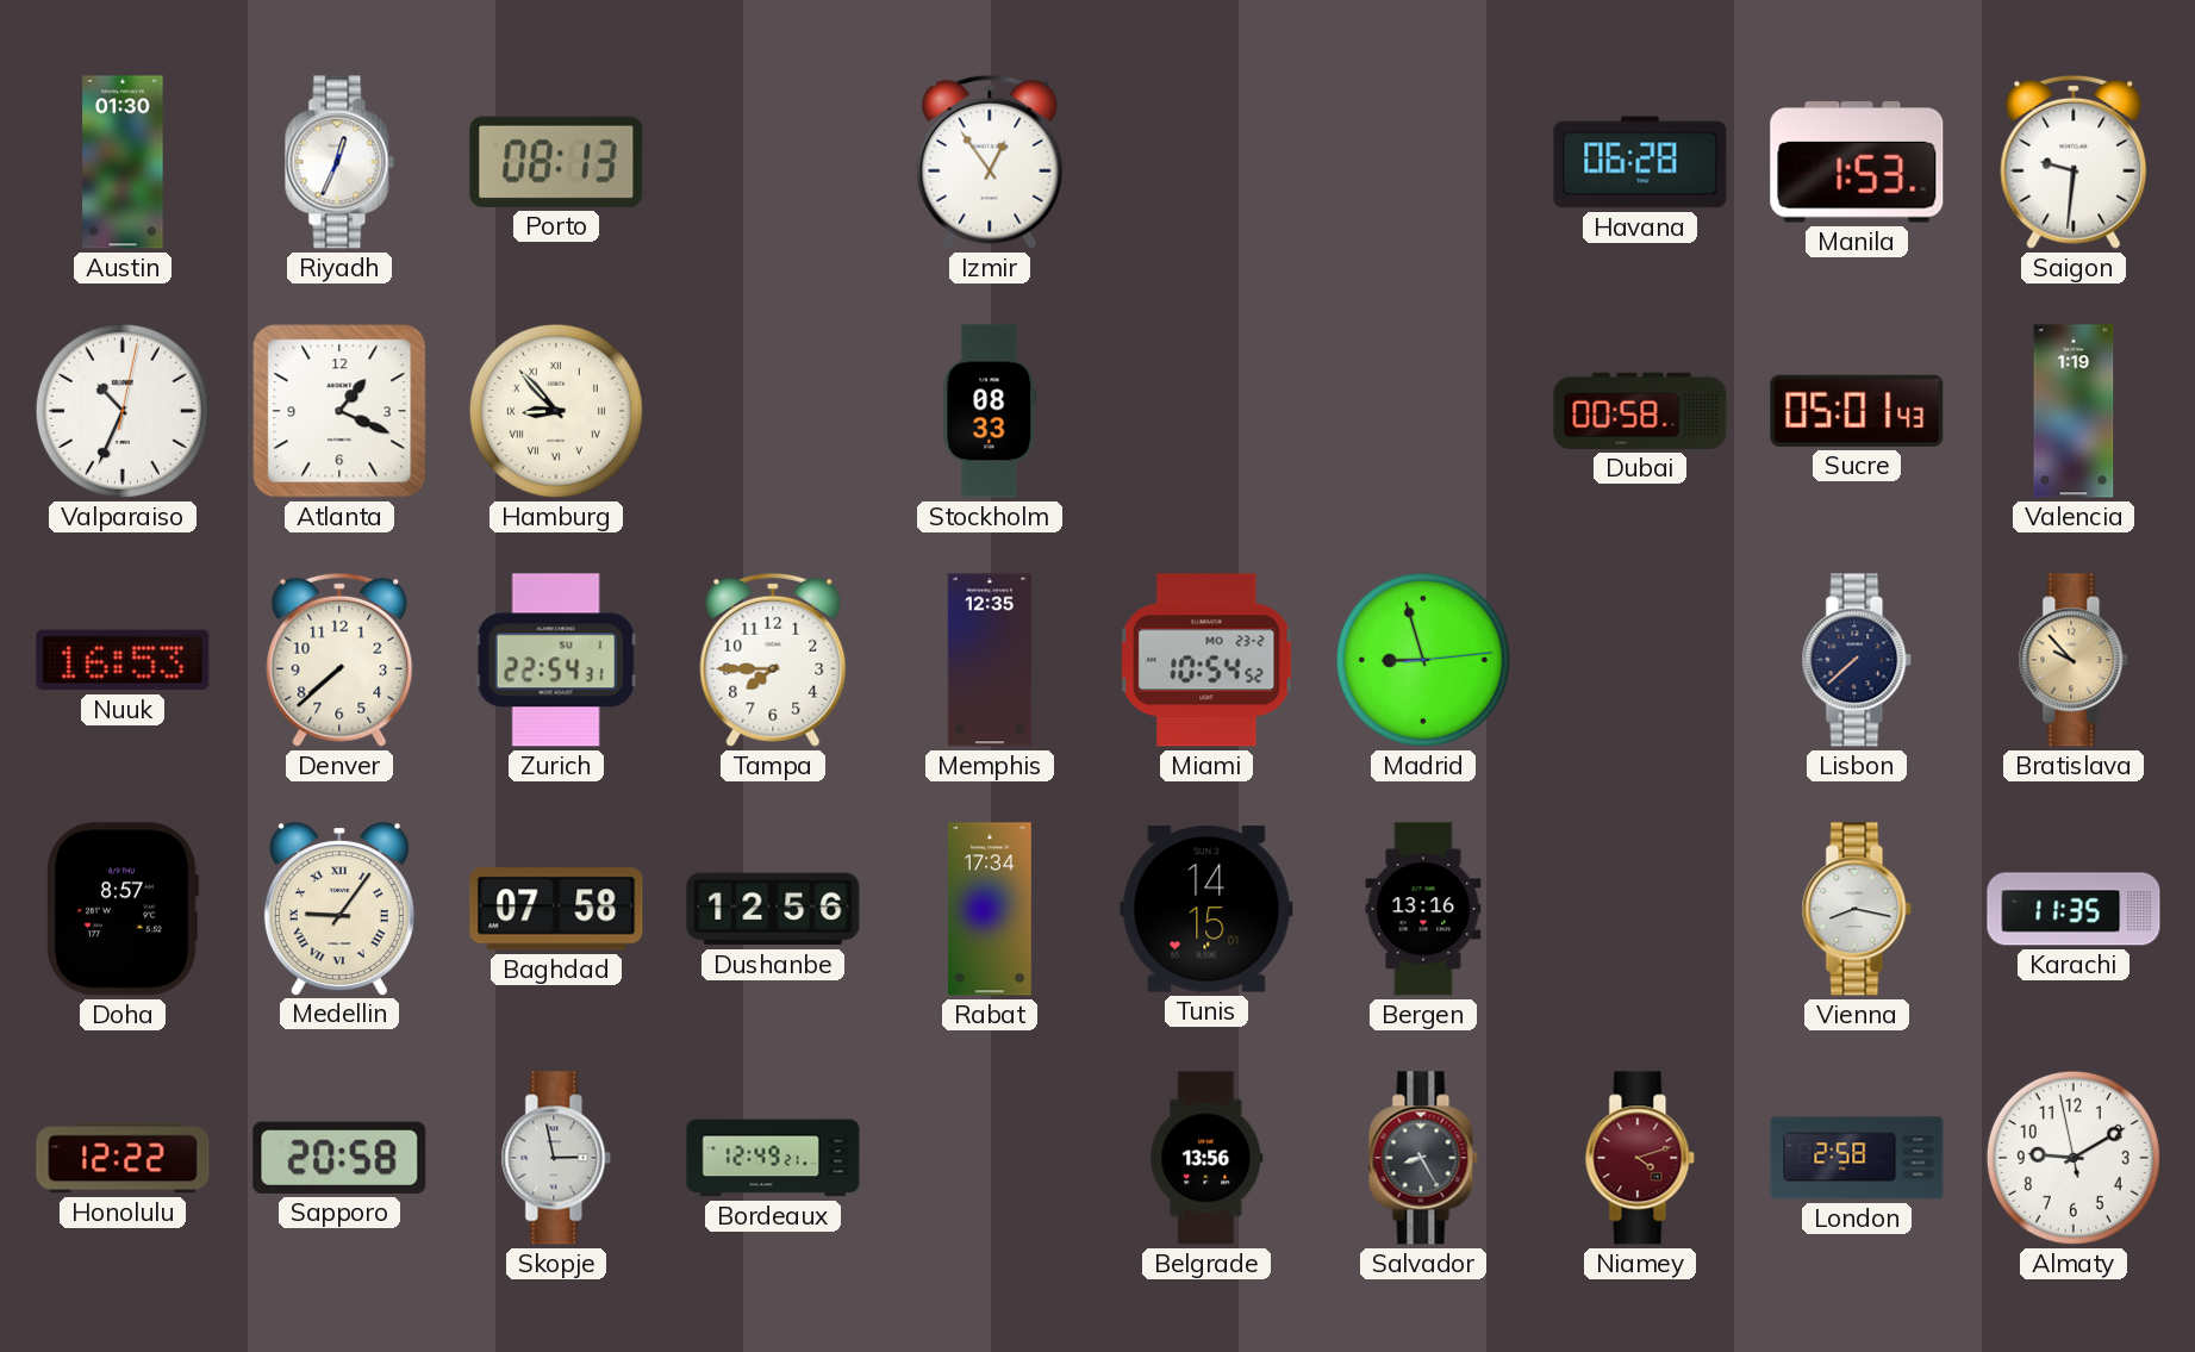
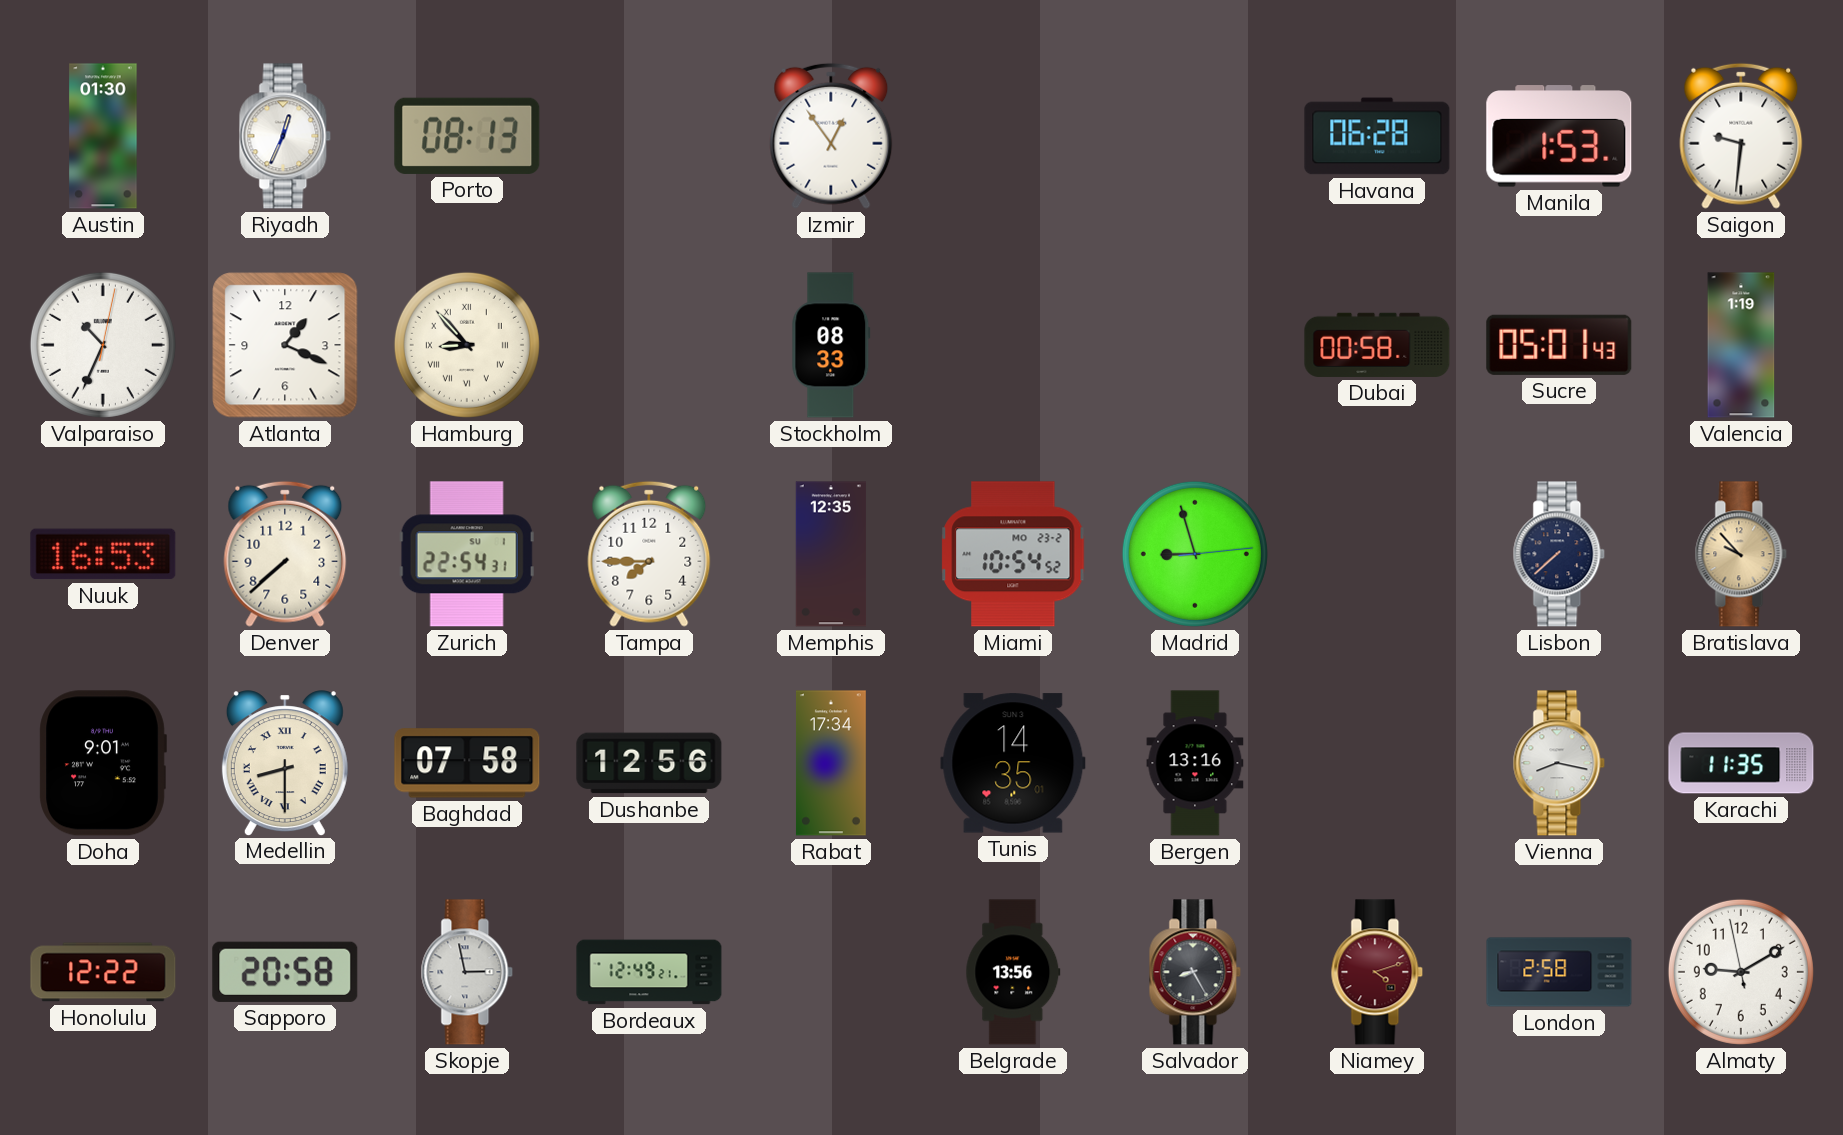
Doha: 8:57 -> 9:01 (103, 763)
Medellin: 9:06 -> 8:30 (285, 763)
Tunis: 14:15 -> 14:35 (1013, 763)
